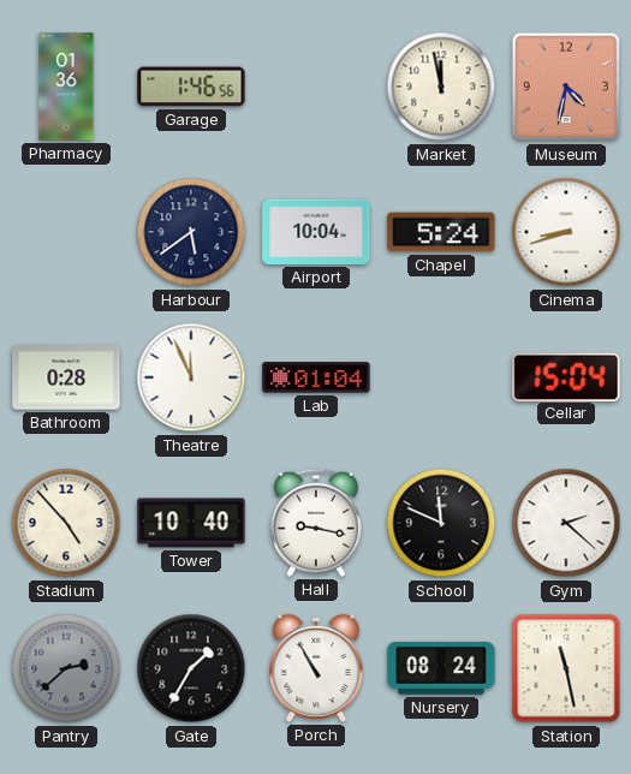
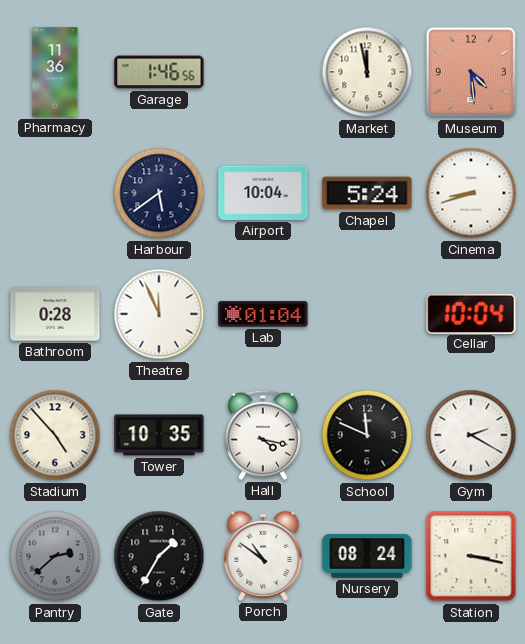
Pharmacy: 01:36 -> 11:36 (55, 72)
Museum: 4:32 -> 4:29 (471, 72)
Cellar: 15:04 -> 10:04 (471, 313)
Tower: 10:40 -> 10:35 (159, 435)
Hall: 9:17 -> 4:17 (263, 435)
Gym: 2:22 -> 2:20 (471, 435)
Porch: 10:55 -> 10:51 (263, 556)
Station: 11:28 -> 3:17 (471, 556)
